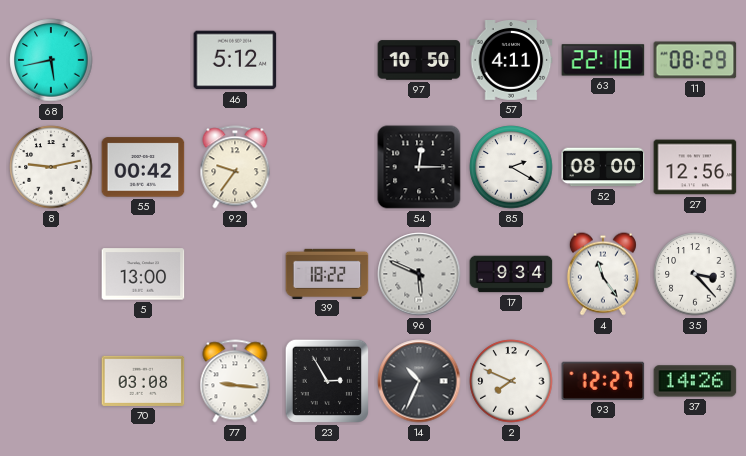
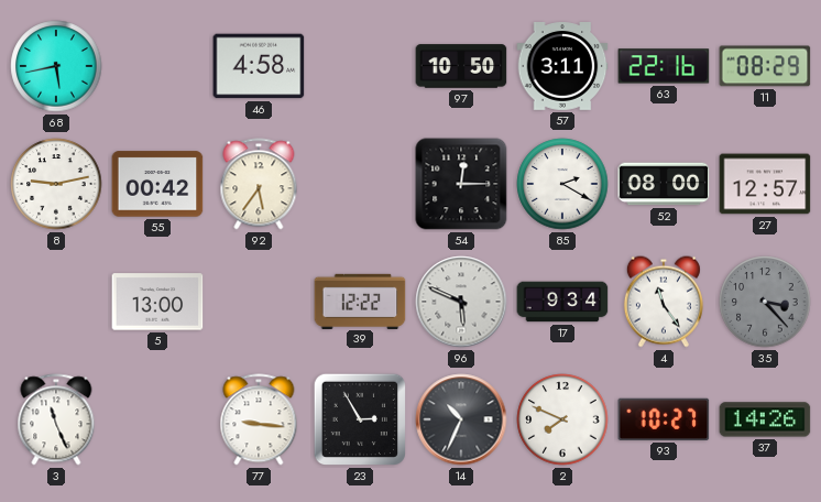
46: 5:12 -> 4:58 (259, 66)
57: 4:11 -> 3:11 (562, 67)
63: 22:18 -> 22:16 (664, 66)
92: 9:36 -> 5:36 (259, 184)
27: 12:56 -> 12:57 (765, 184)
39: 18:22 -> 12:22 (360, 301)
35 dial: white -> grey (765, 302)
3: none -> 11:26 (56, 419)
70: 03:08 -> none (143, 381)
93: 12:27 -> 10:27 (664, 419)
